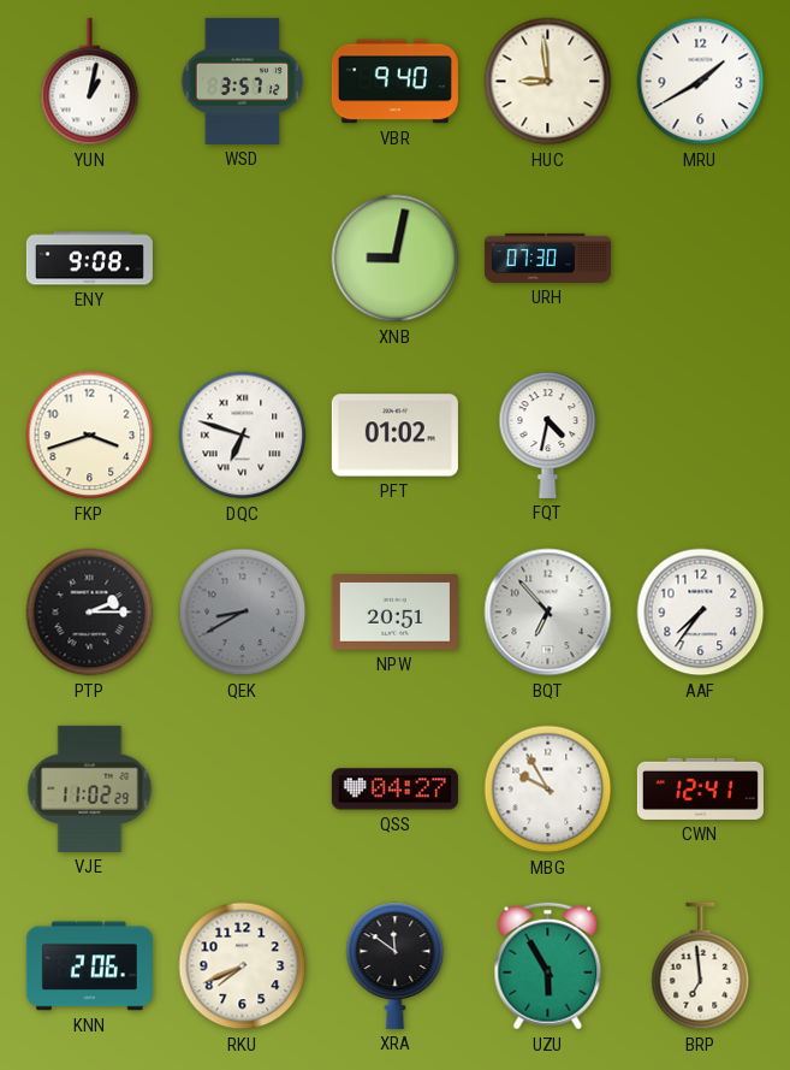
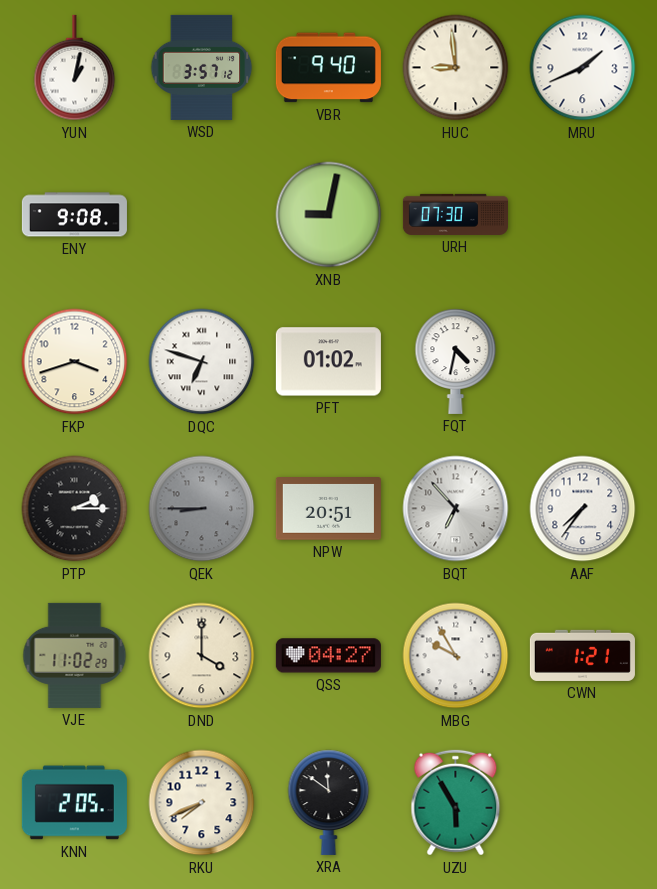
MRU: 1:40 -> 1:41 (583, 68)
QEK: 8:40 -> 8:45 (202, 509)
DND: none -> 4:00 (202, 656)
CWN: 12:41 -> 1:21 (582, 655)
KNN: 2:06 -> 2:05 (74, 803)
BRP: 6:59 -> none (701, 966)
